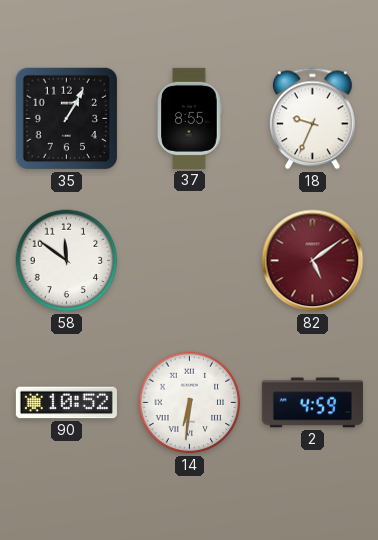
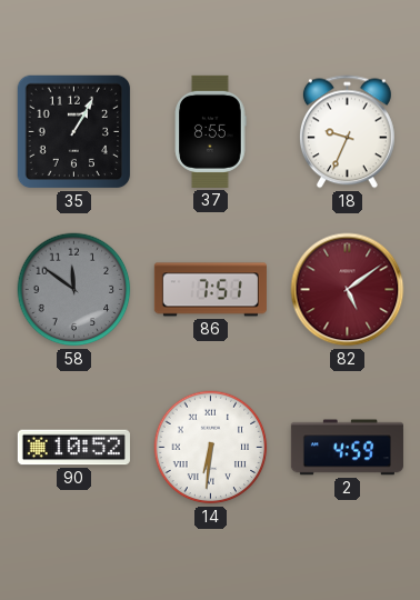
58 dial: white -> grey (74, 290)
86: none -> 7:51 (210, 290)
